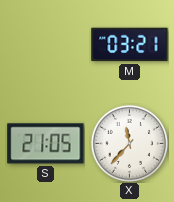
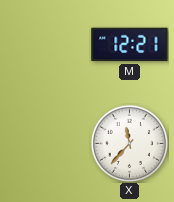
M: 03:21 -> 12:21 (130, 45)
S: 21:05 -> none (46, 144)
